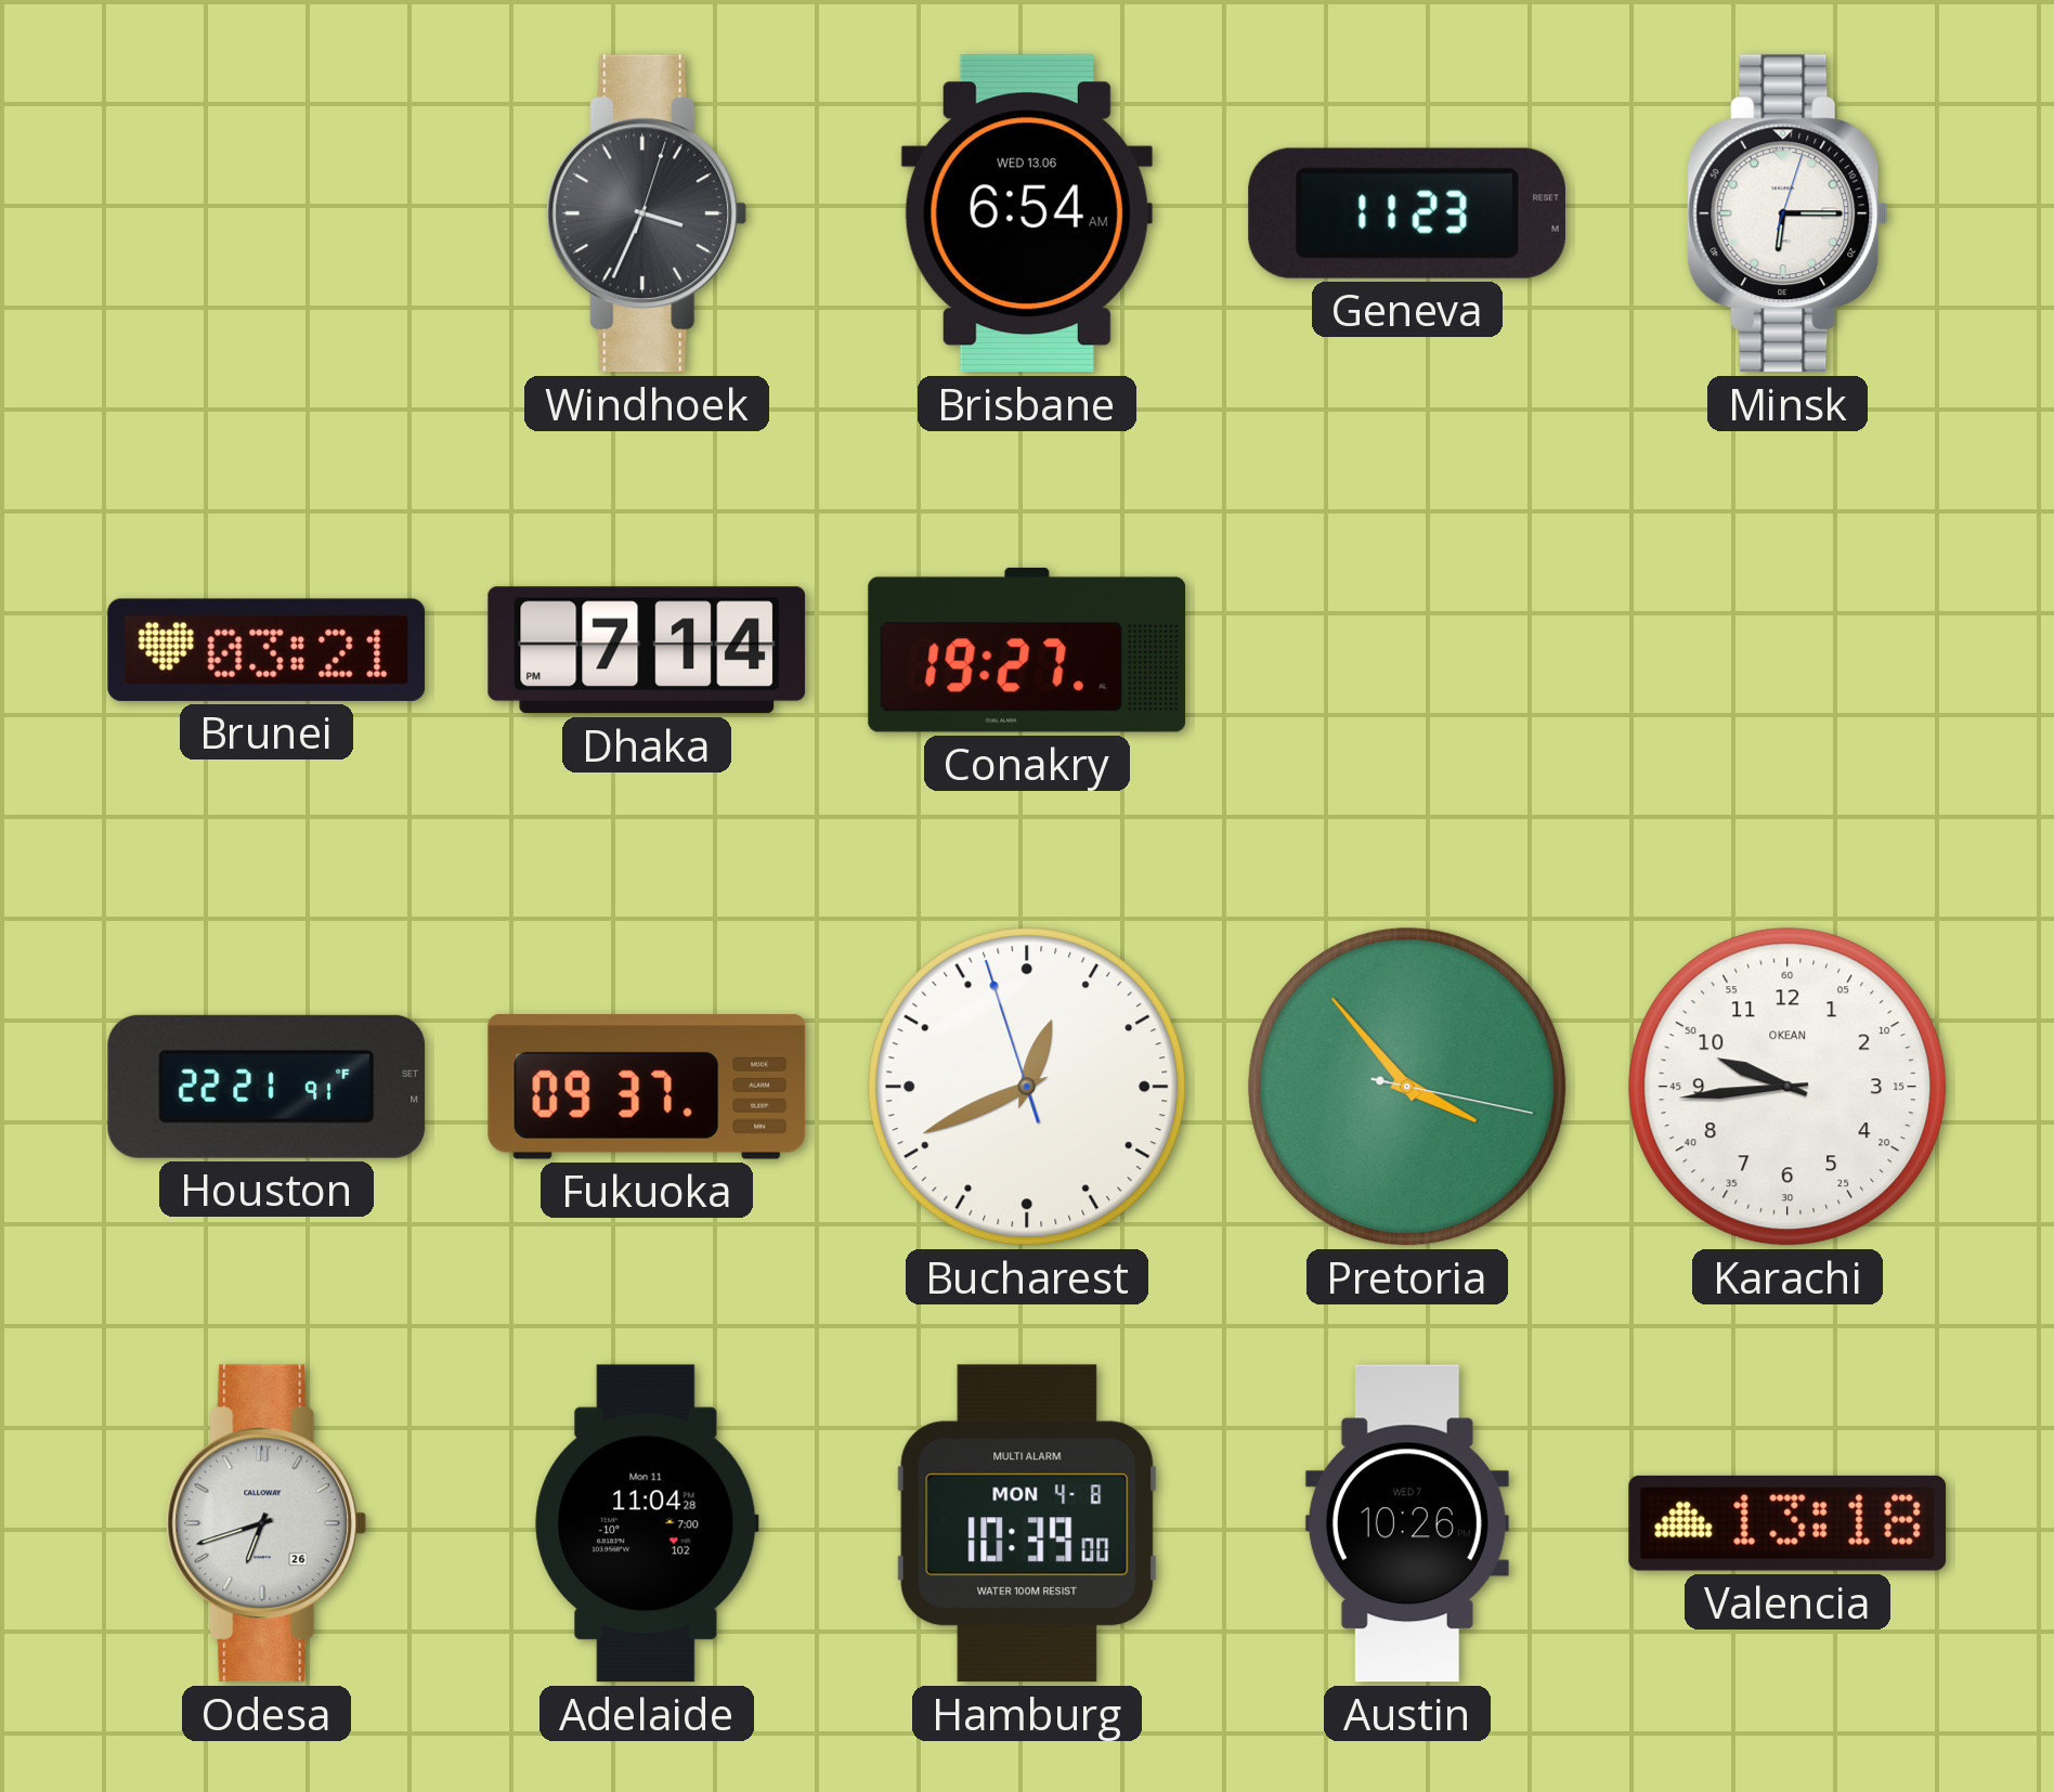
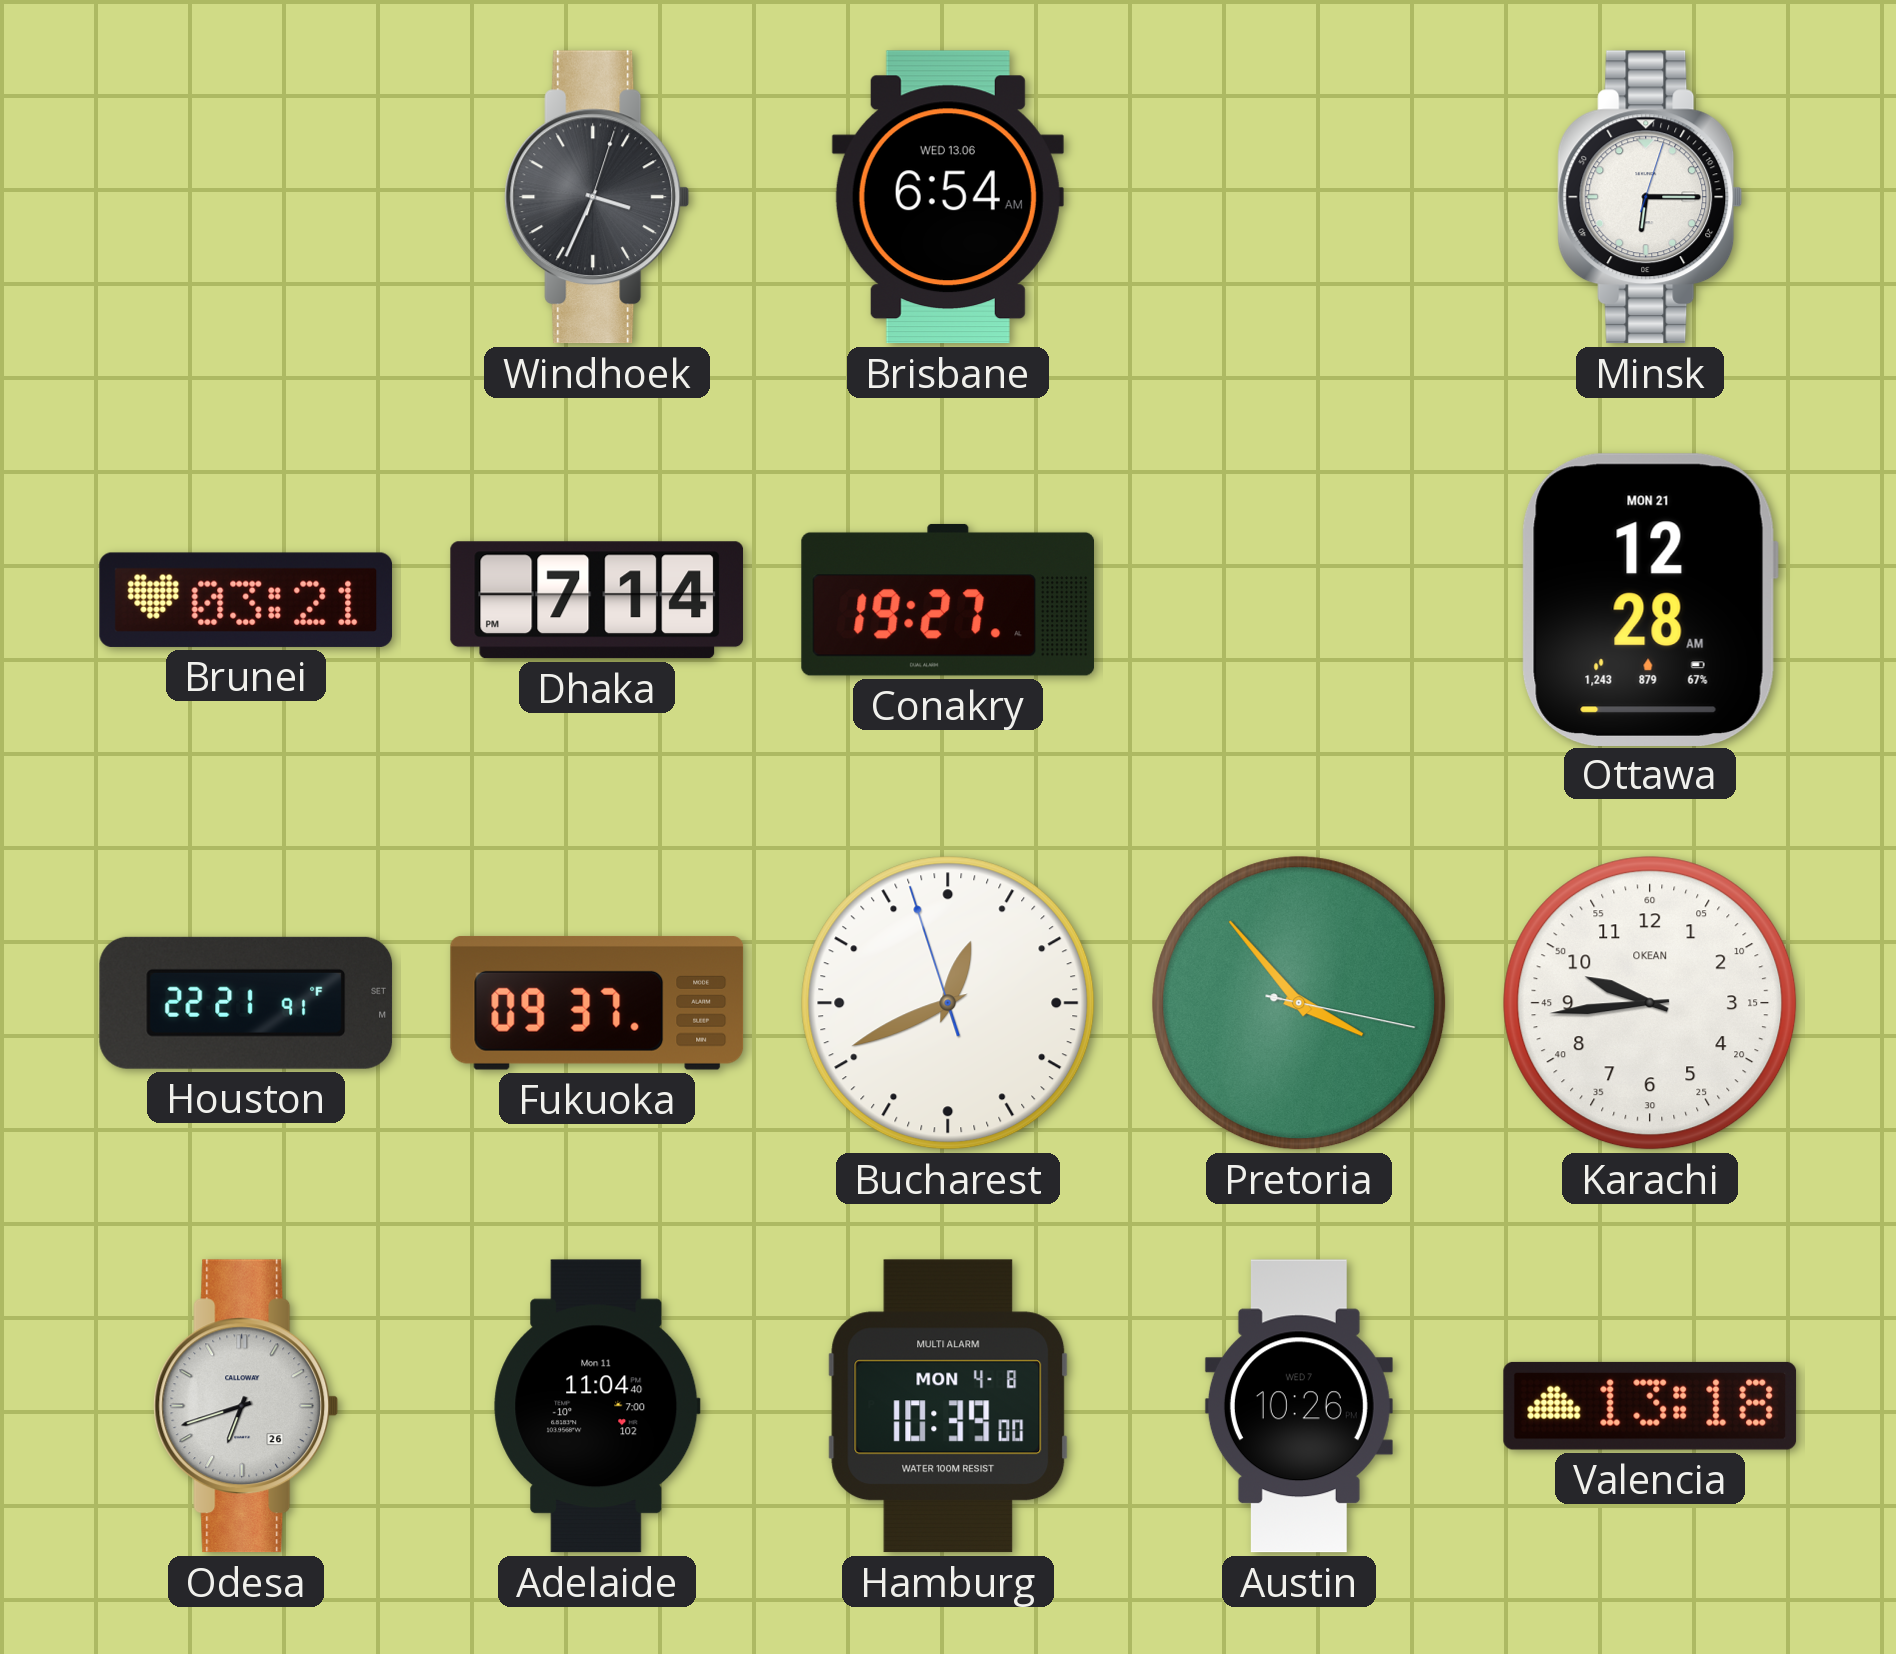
Geneva: 11:23 -> none (1407, 213)
Ottawa: none -> 12:28 (1650, 599)
Adelaide: 11:04:28 -> 11:04:40 (597, 1406)
